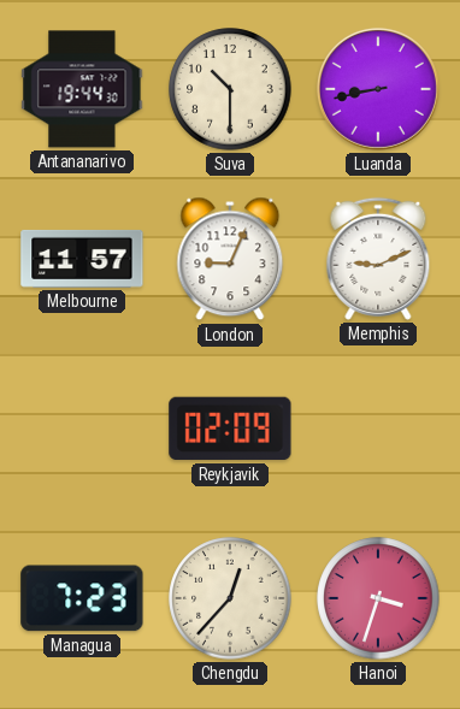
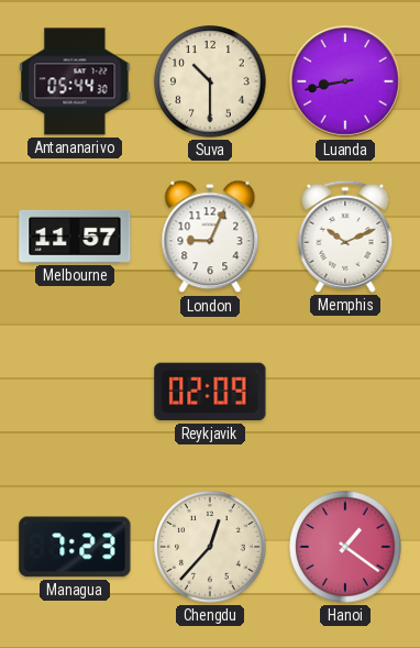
Antananarivo: 19:44 -> 05:44 (75, 81)
Memphis: 9:11 -> 10:11 (345, 237)
Hanoi: 3:33 -> 1:21 (345, 547)
